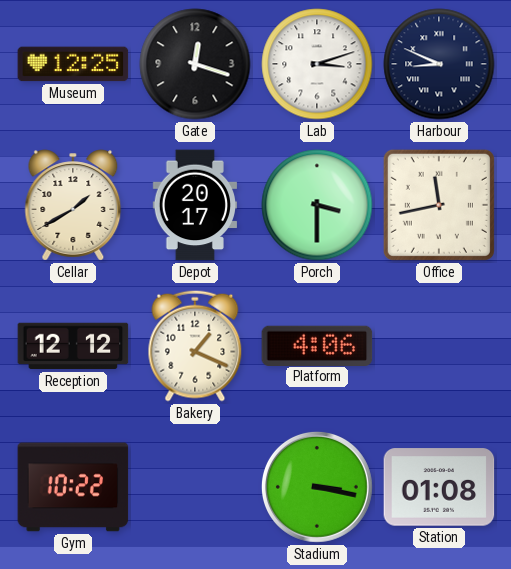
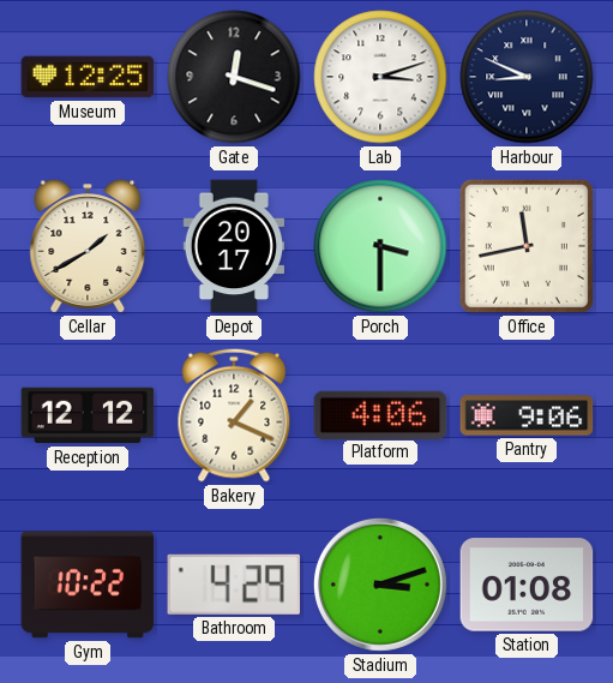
Pantry: none -> 9:06 (527, 415)
Bathroom: none -> 4:29 (233, 585)
Stadium: 3:17 -> 3:12 (380, 585)
